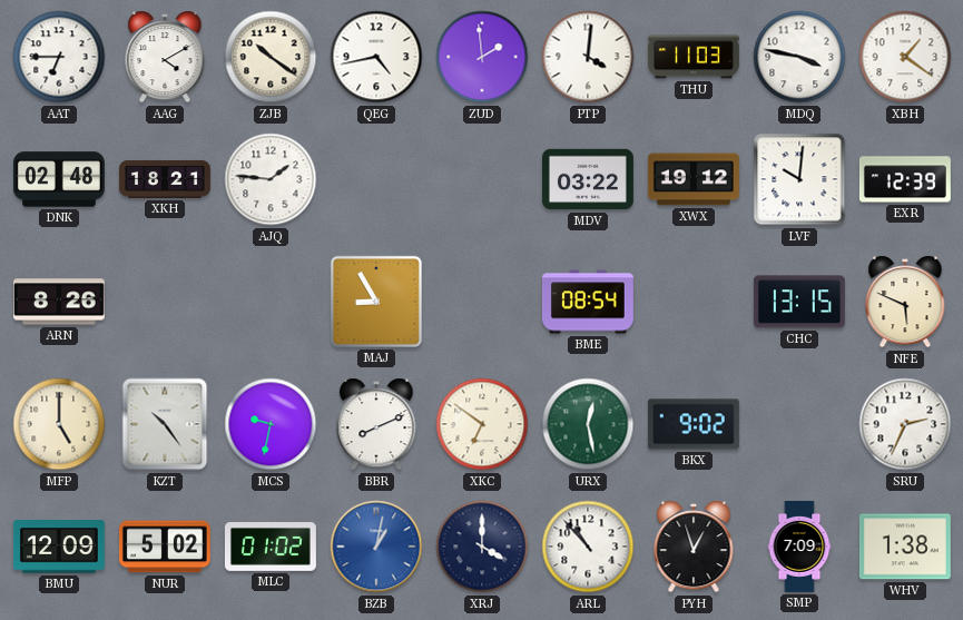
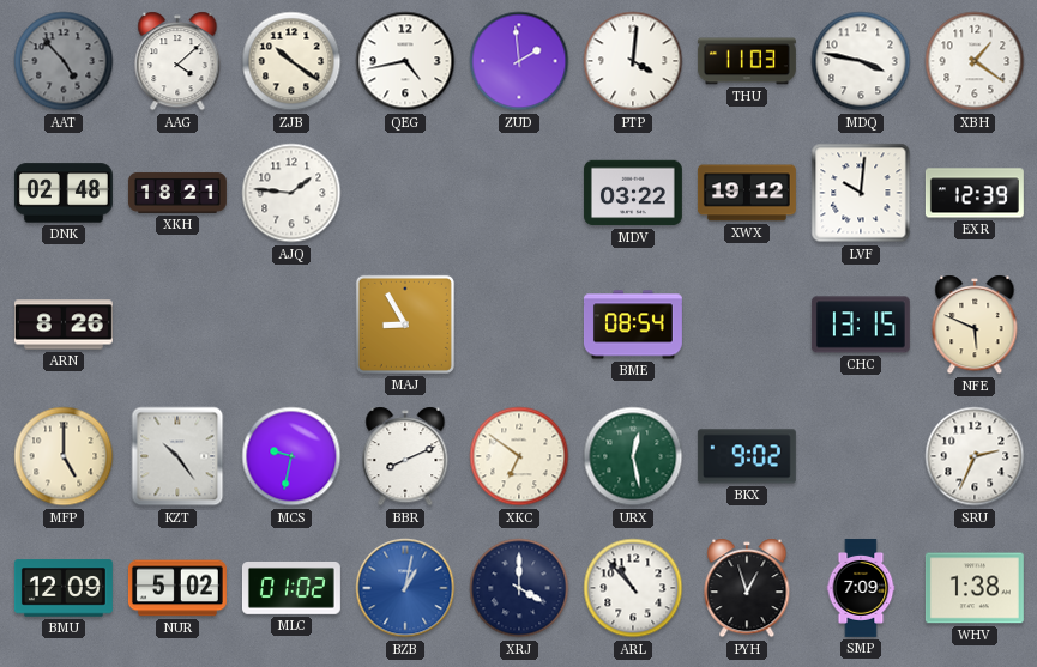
AAT: 6:45 -> 4:53 (64, 61)
AAT dial: white -> grey (64, 61)
AAG: 4:10 -> 4:08 (177, 61)
